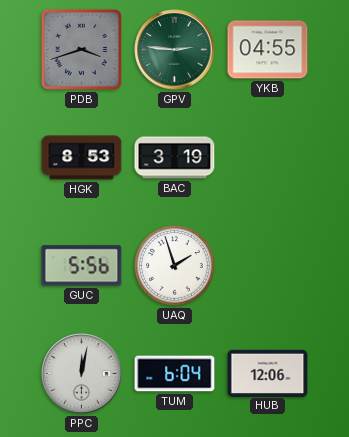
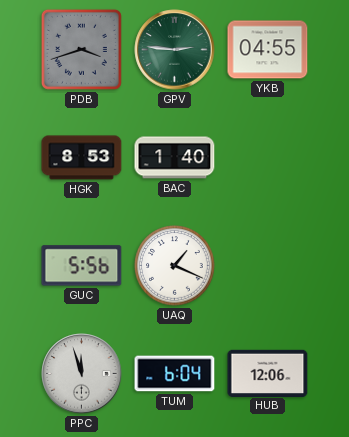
BAC: 3:19 -> 1:40 (175, 158)
UAQ: 1:57 -> 1:19 (175, 266)
PPC: 12:02 -> 11:57 (82, 374)
